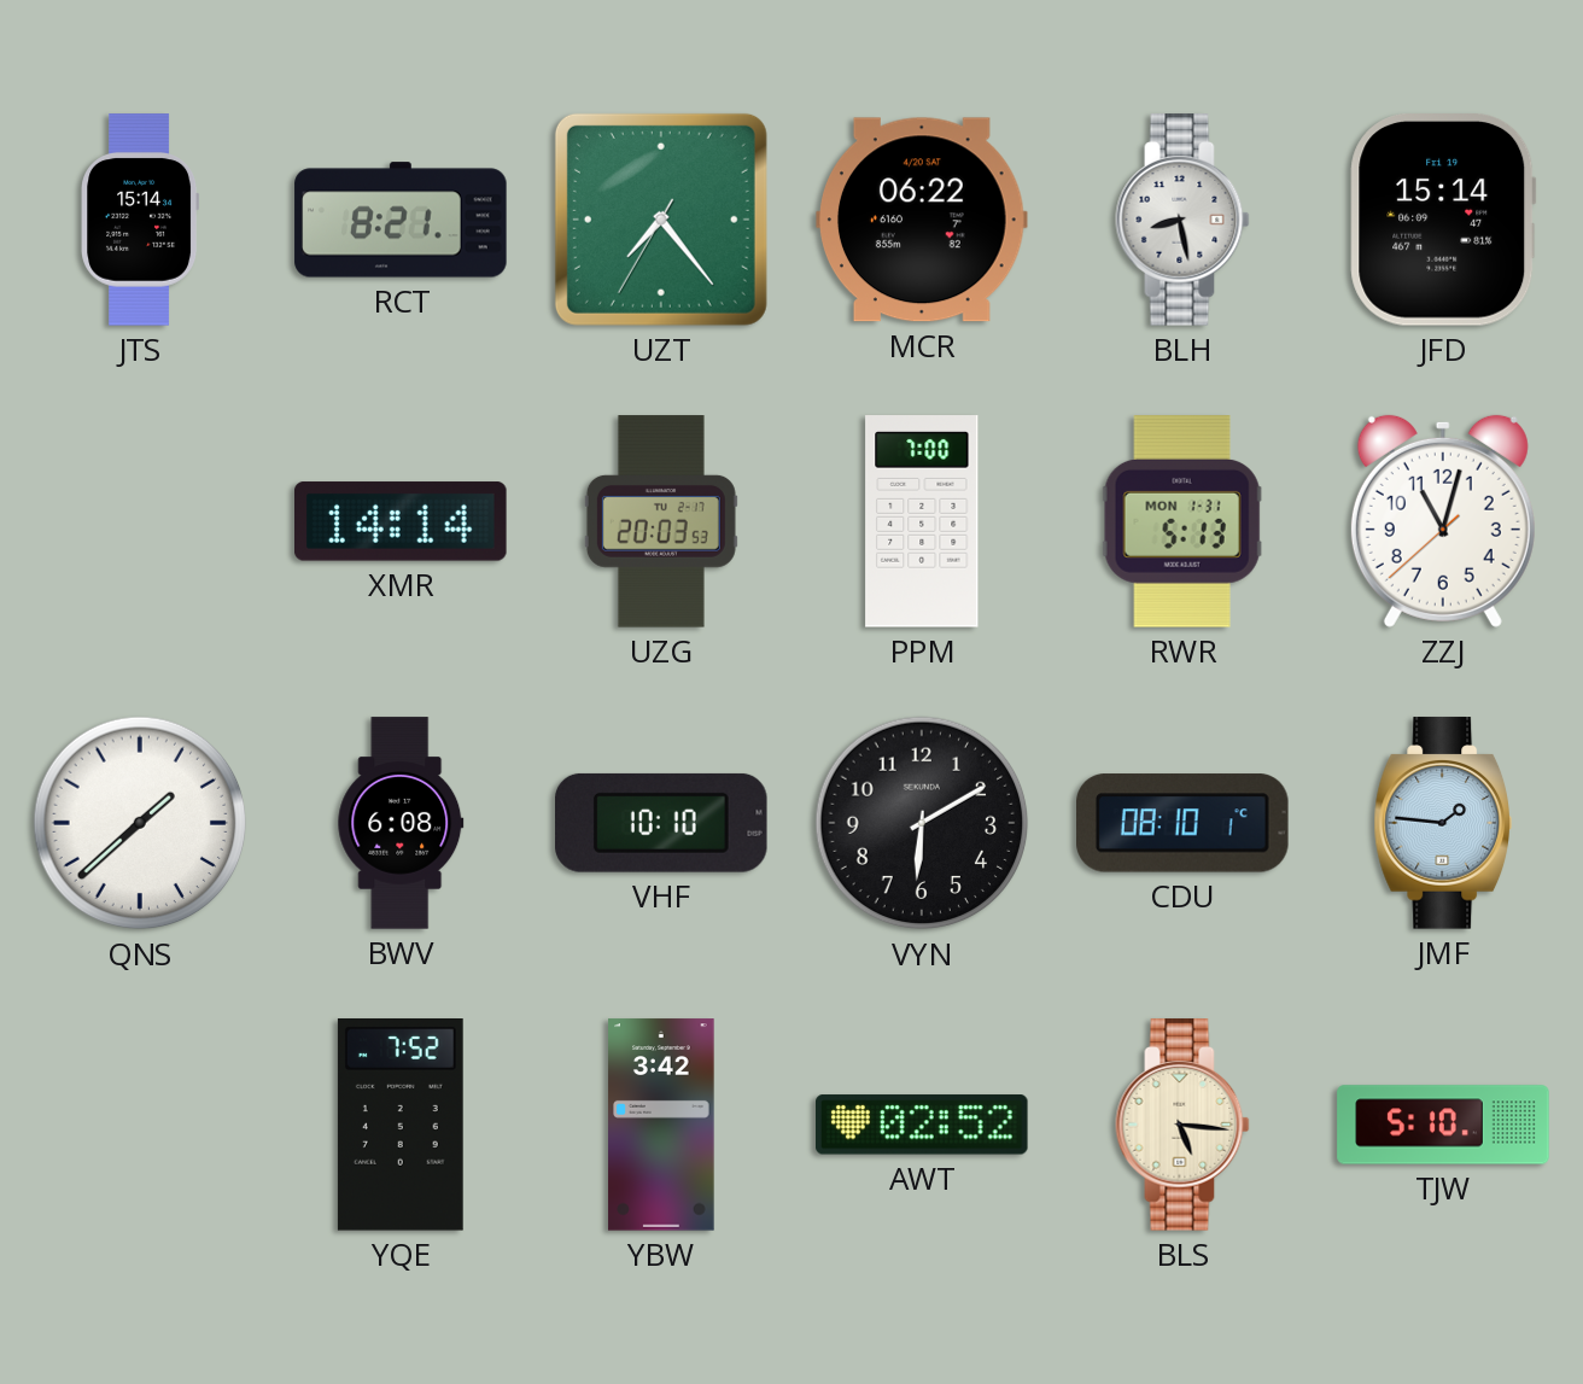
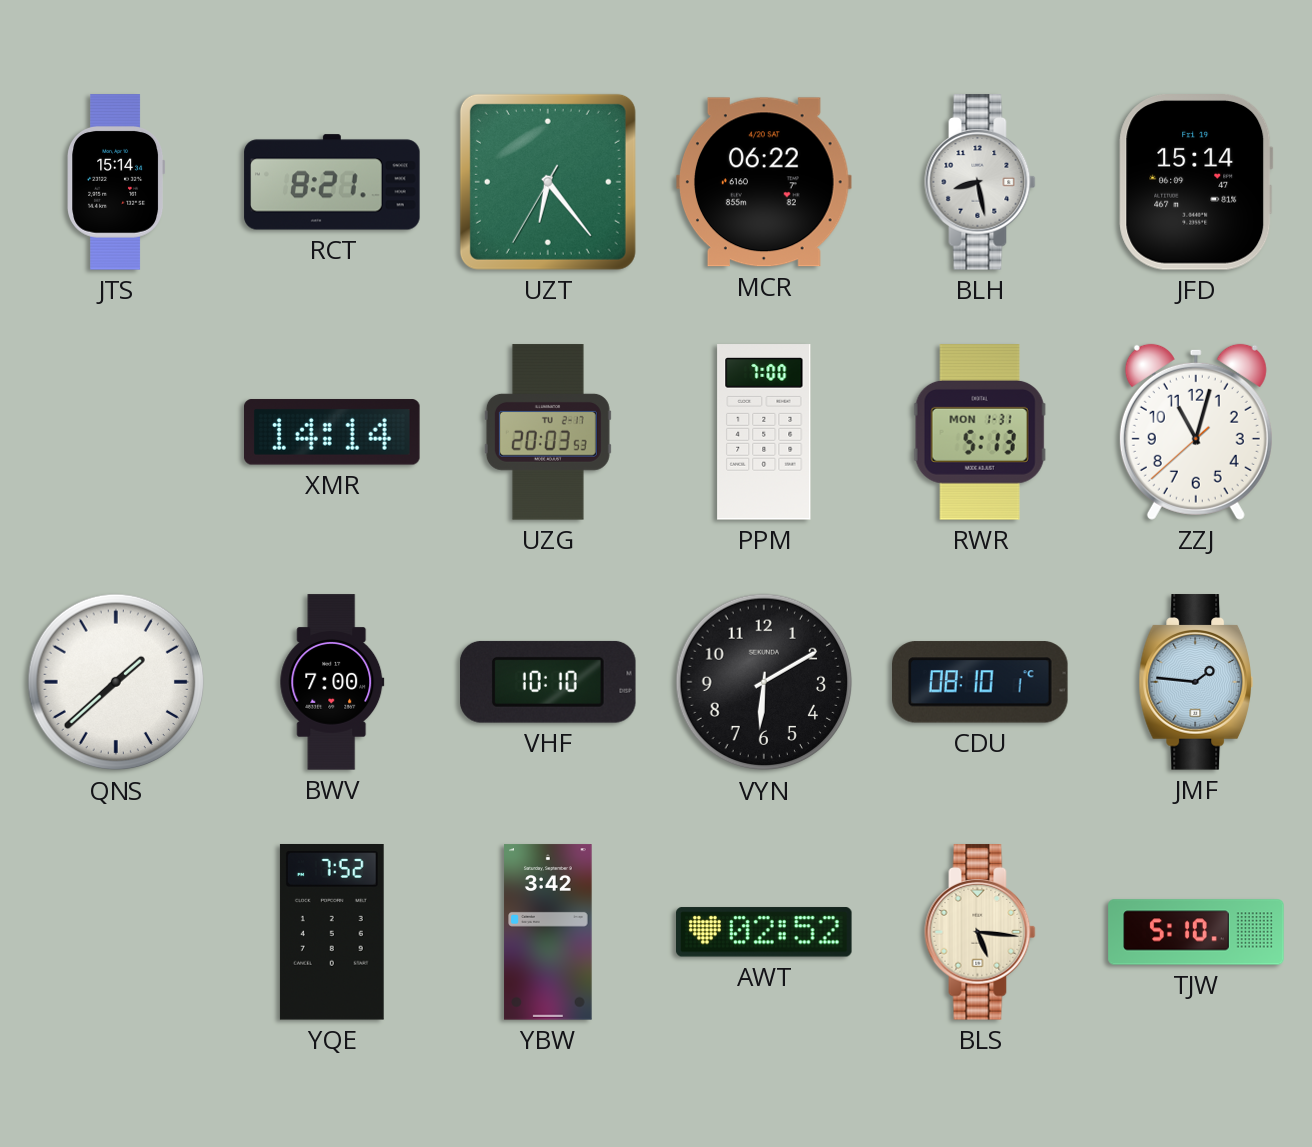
UZT: 7:23 -> 6:23 (548, 182)
BWV: 6:08 -> 7:00 (332, 682)
